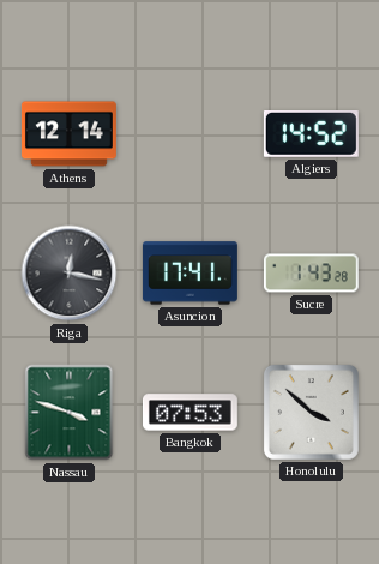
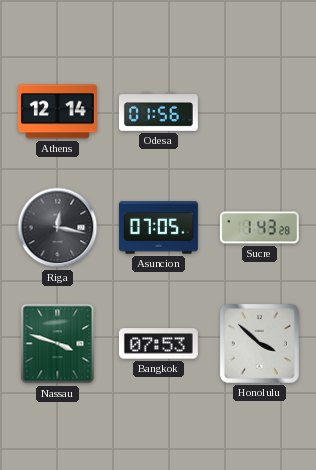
Odesa: none -> 01:56 (158, 112)
Algiers: 14:52 -> none (311, 134)
Asuncion: 17:41 -> 07:05 (158, 228)
